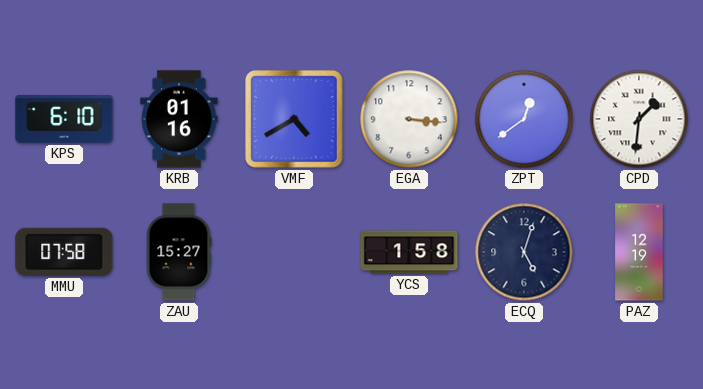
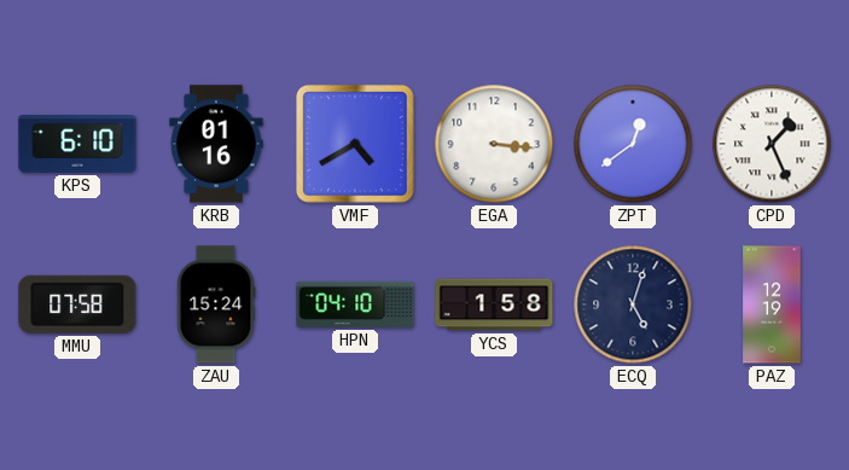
CPD: 1:31 -> 1:26 (772, 144)
ZAU: 15:27 -> 15:24 (216, 304)
HPN: none -> 04:10 (355, 304)
